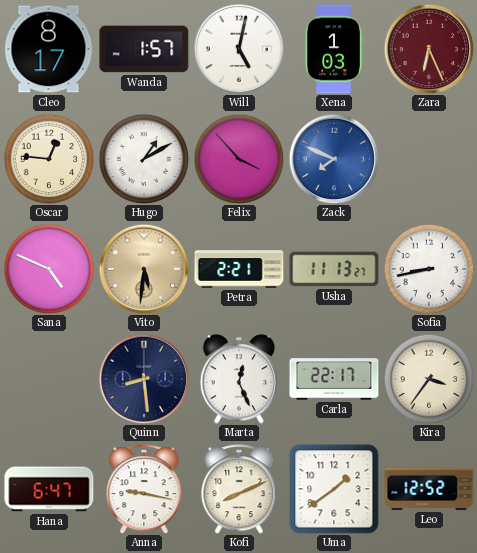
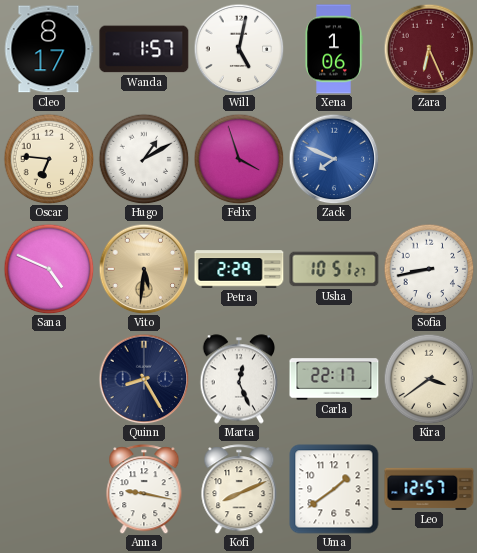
Xena: 1:03 -> 1:06 (334, 49)
Oscar: 12:46 -> 6:46 (49, 159)
Felix: 3:53 -> 3:57 (239, 159)
Petra: 2:21 -> 2:29 (239, 269)
Usha: 11:13 -> 10:51 (334, 269)
Quinn: 8:29 -> 8:25 (144, 379)
Kira: 3:36 -> 3:39 (429, 379)
Hana: 6:47 -> none (49, 489)
Leo: 12:52 -> 12:57 (429, 489)
